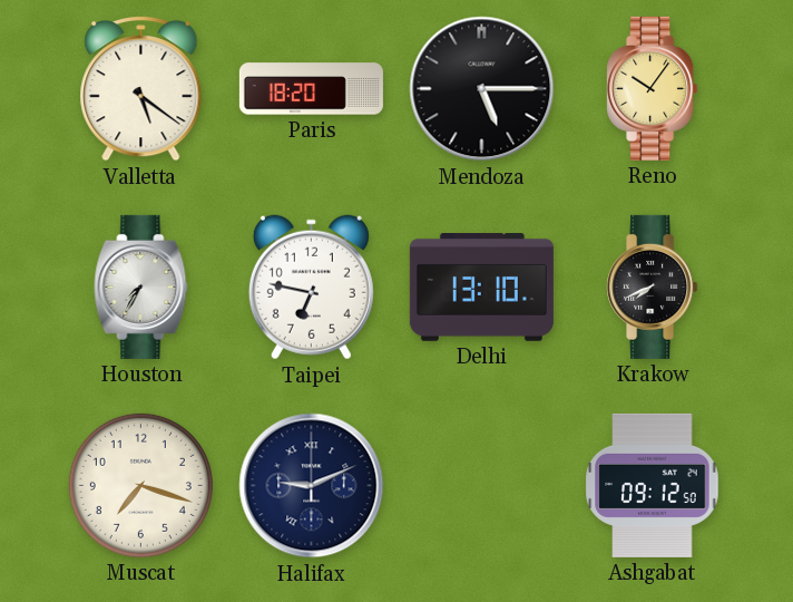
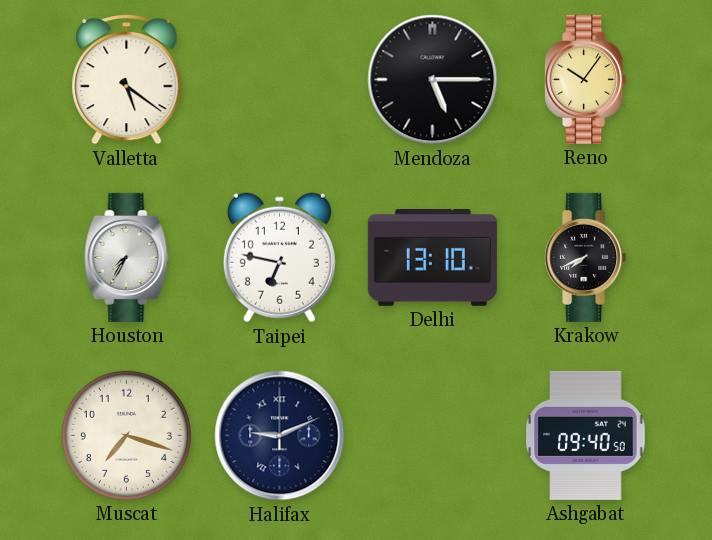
Paris: 18:20 -> none (311, 89)
Ashgabat: 09:12 -> 09:40 (586, 435)
